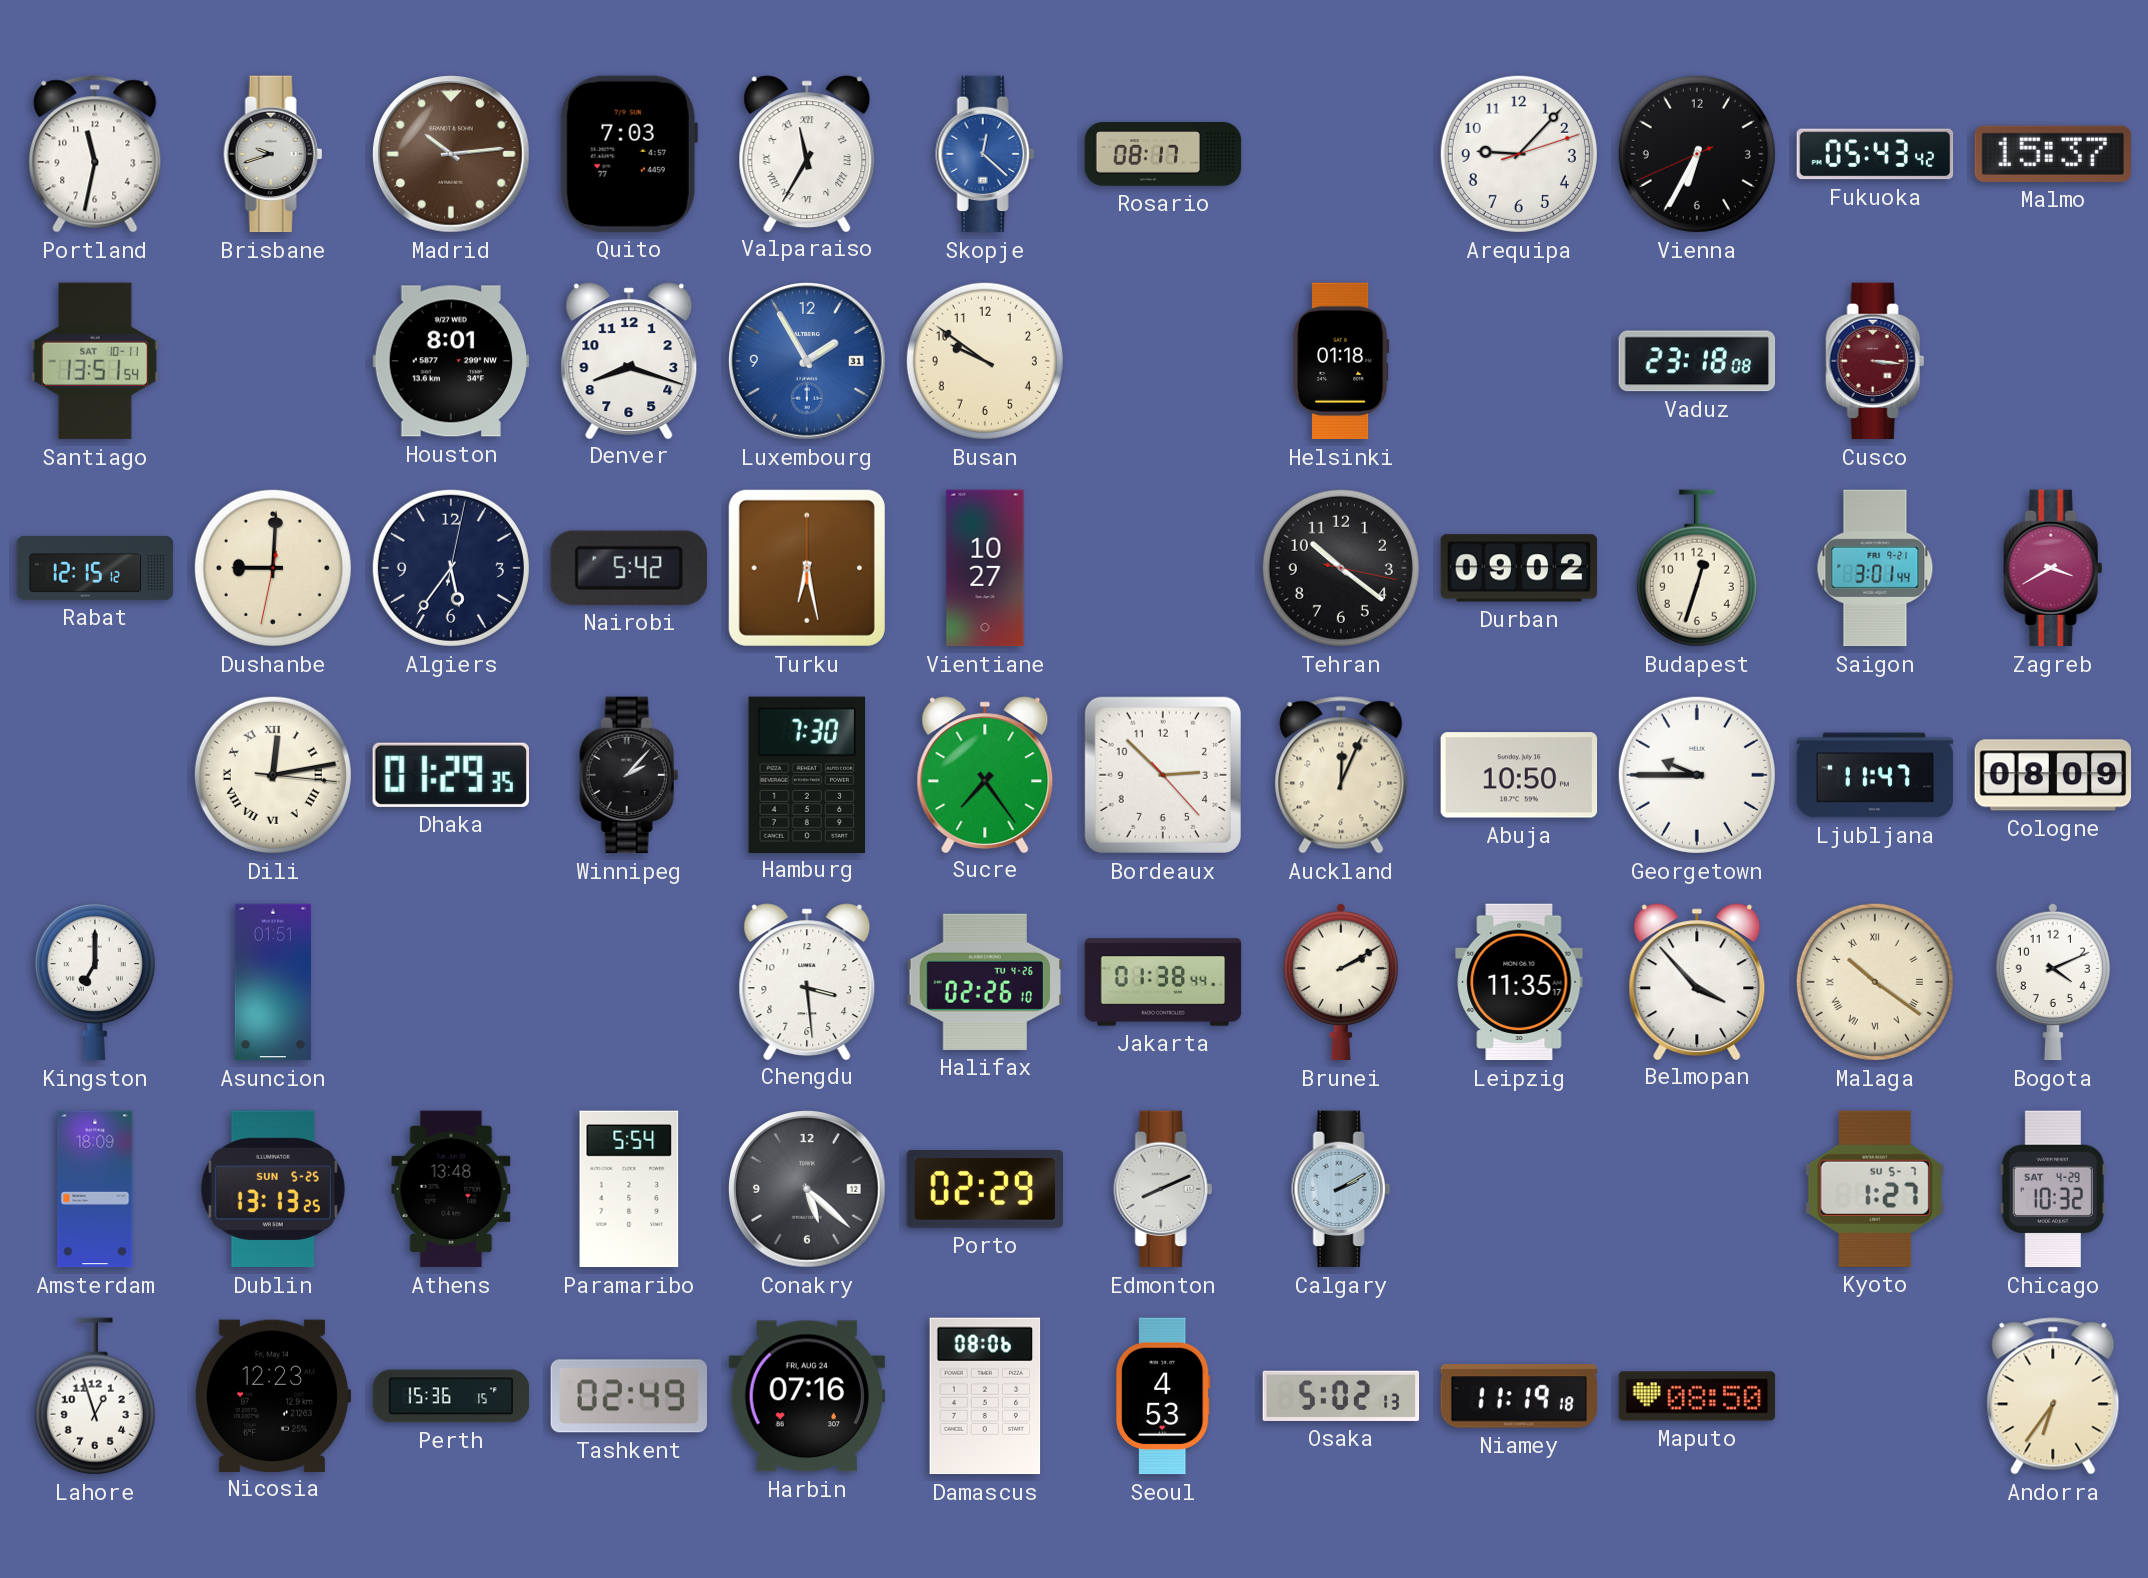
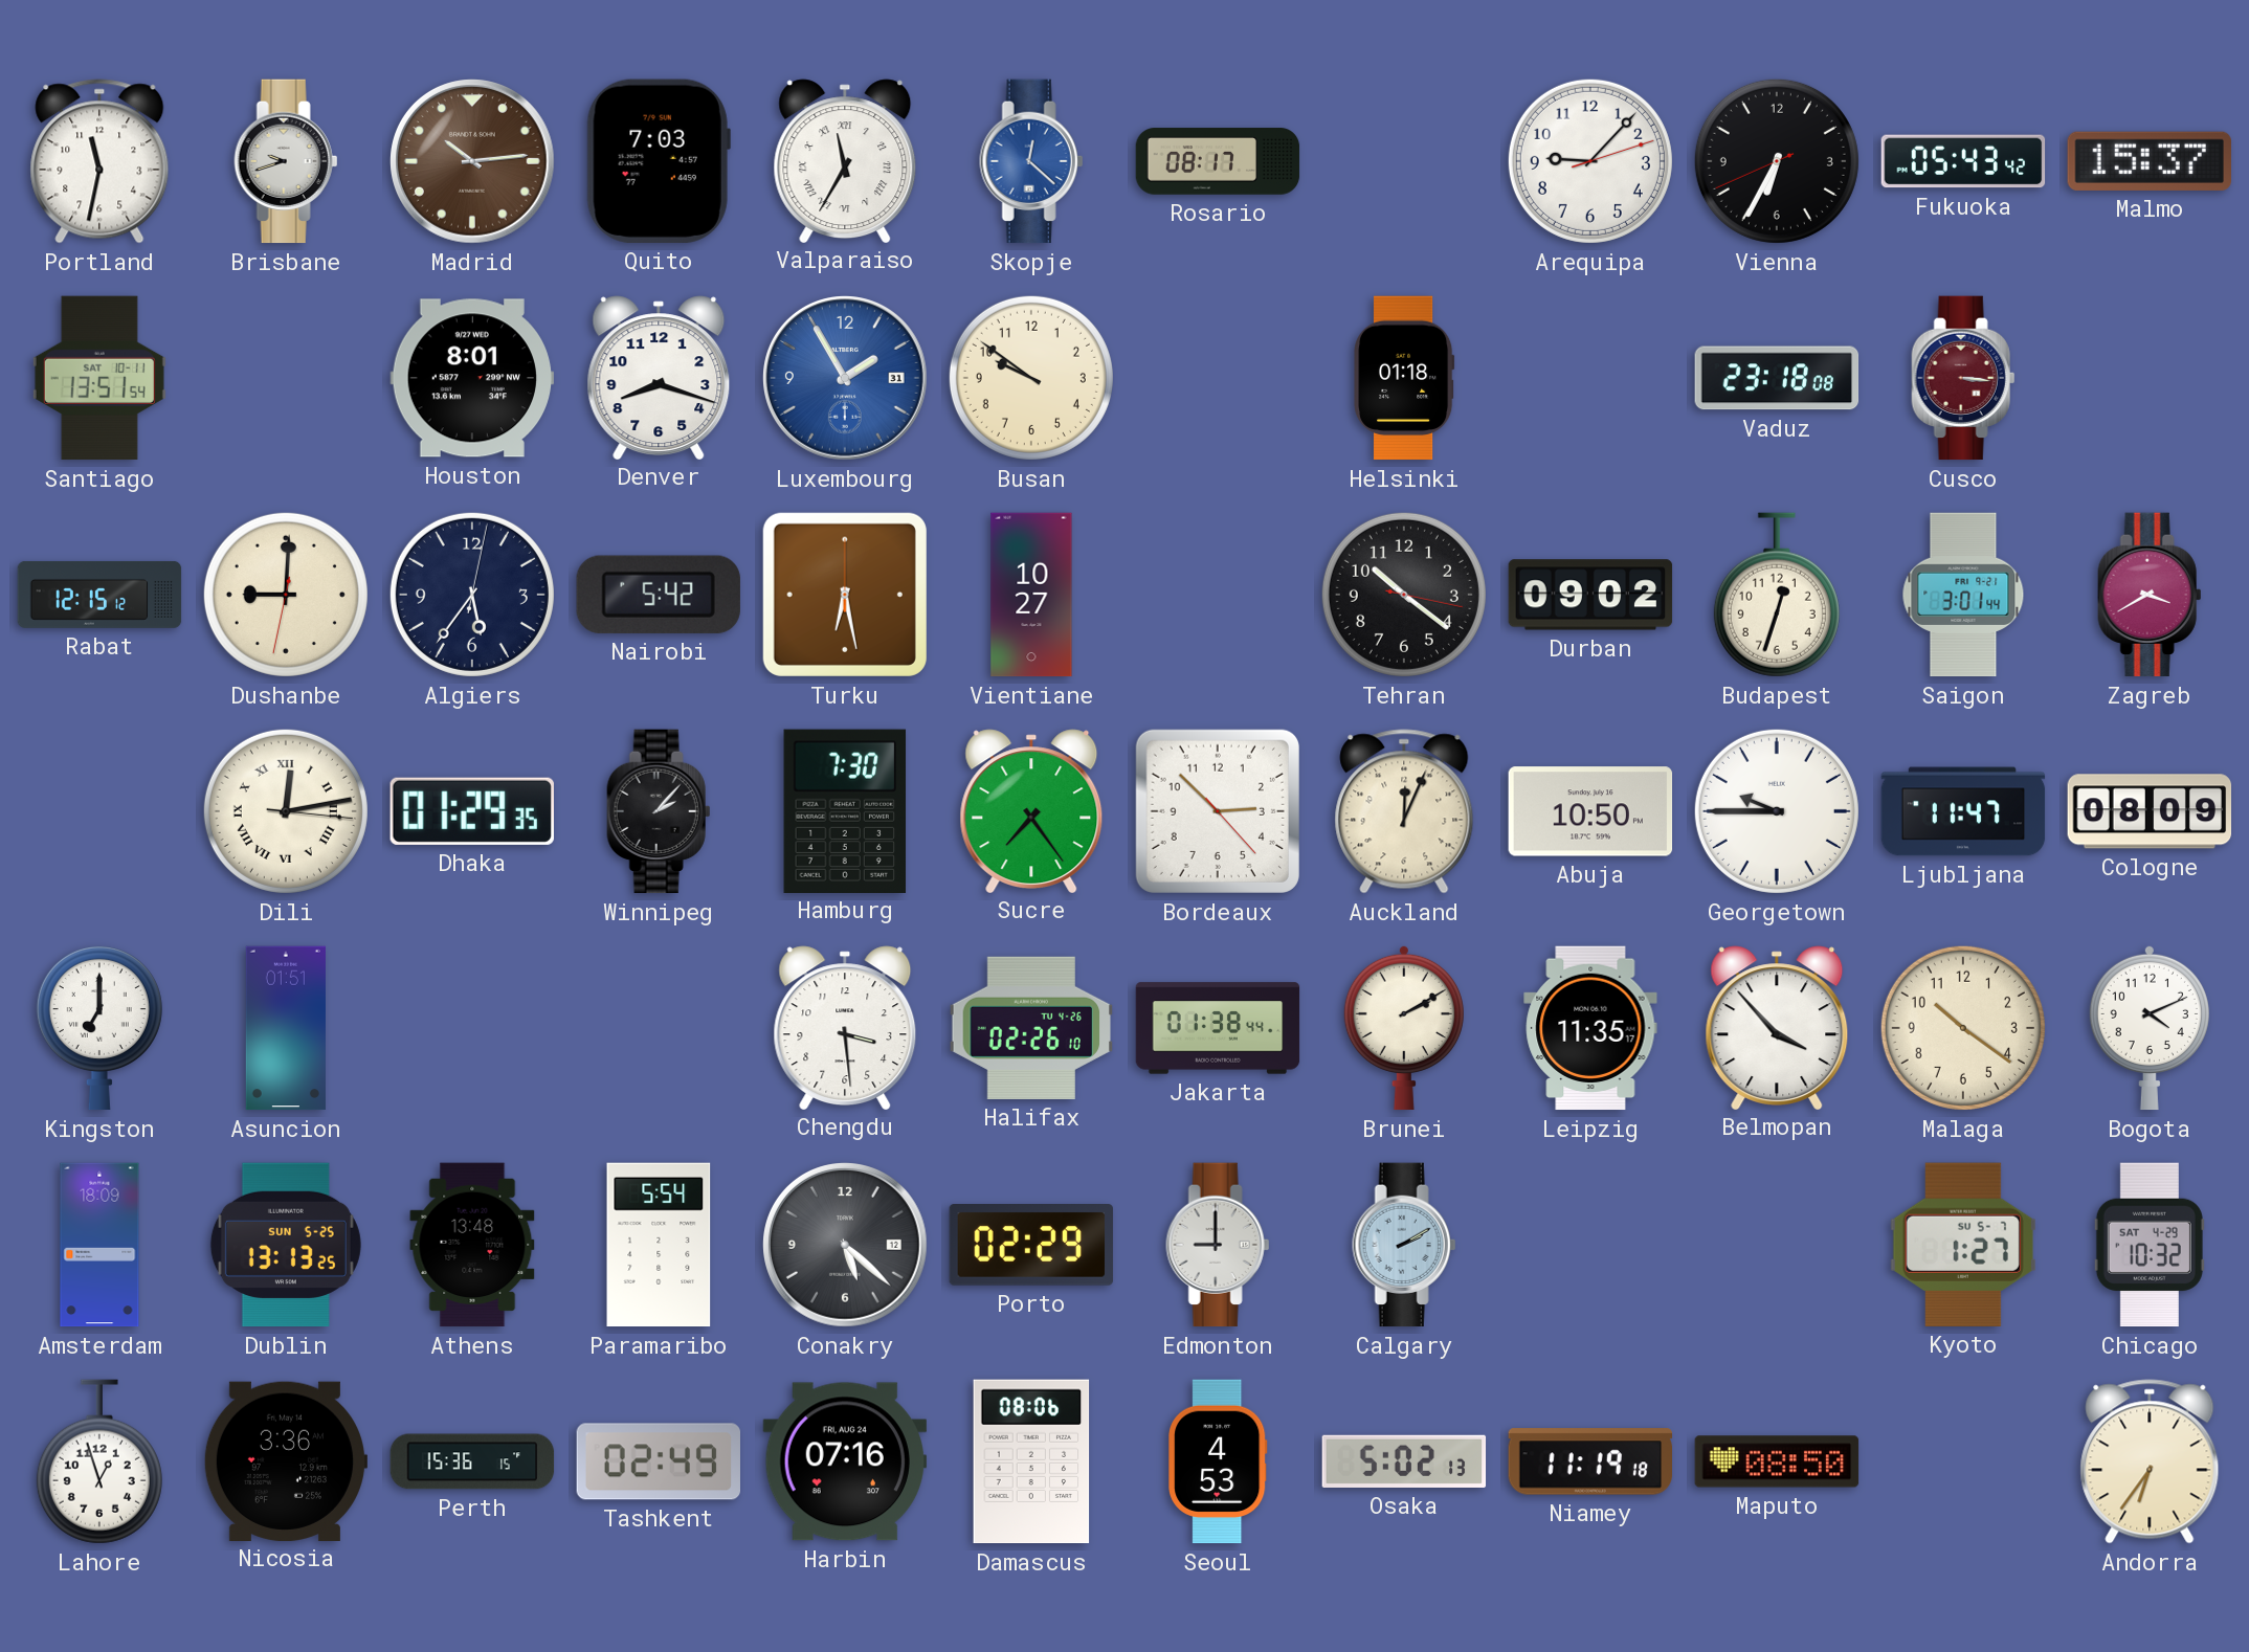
Malaga numerals: Roman -> Arabic (1963, 1028)
Edmonton: 8:11 -> 9:00 (1218, 1245)
Nicosia: 12:23 -> 3:36 (285, 1460)
